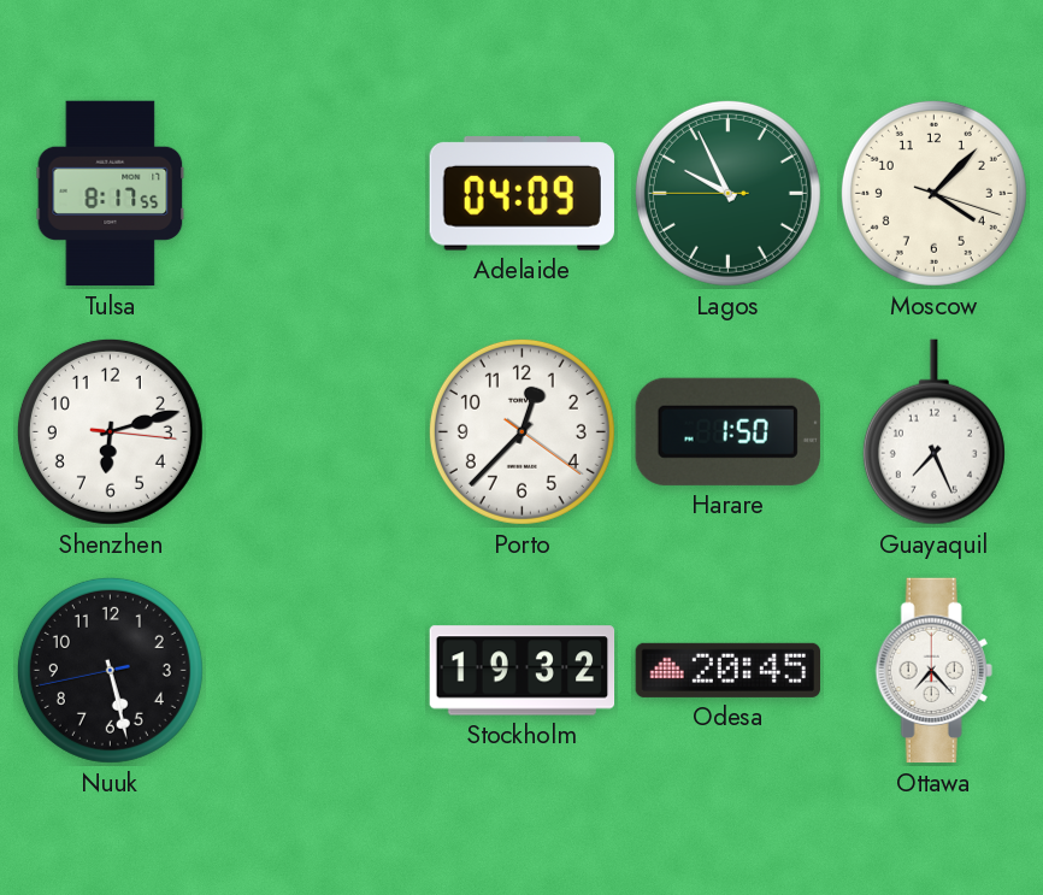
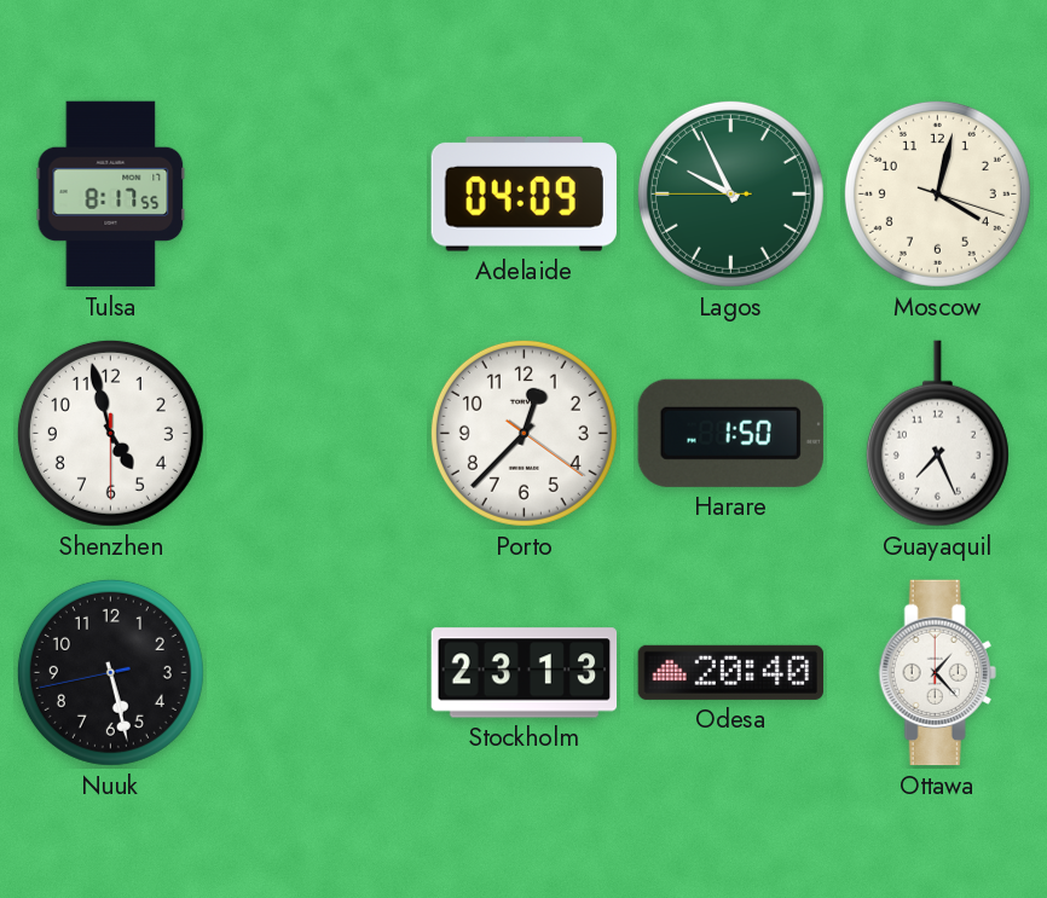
Moscow: 4:07 -> 4:02 (937, 193)
Shenzhen: 6:12 -> 4:57 (110, 433)
Stockholm: 19:32 -> 23:13 (525, 673)
Odesa: 20:45 -> 20:40 (730, 672)
Ottawa: 7:23 -> 1:23 (937, 673)
